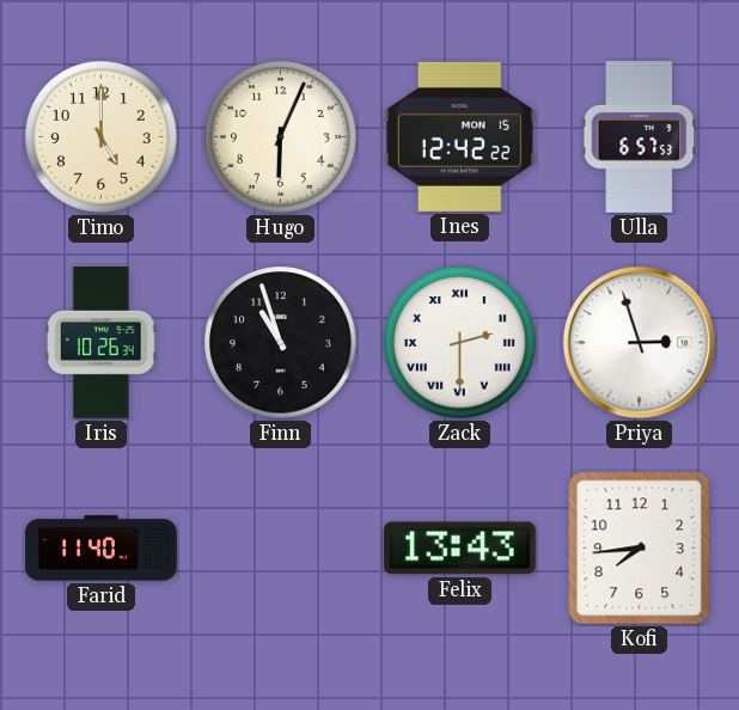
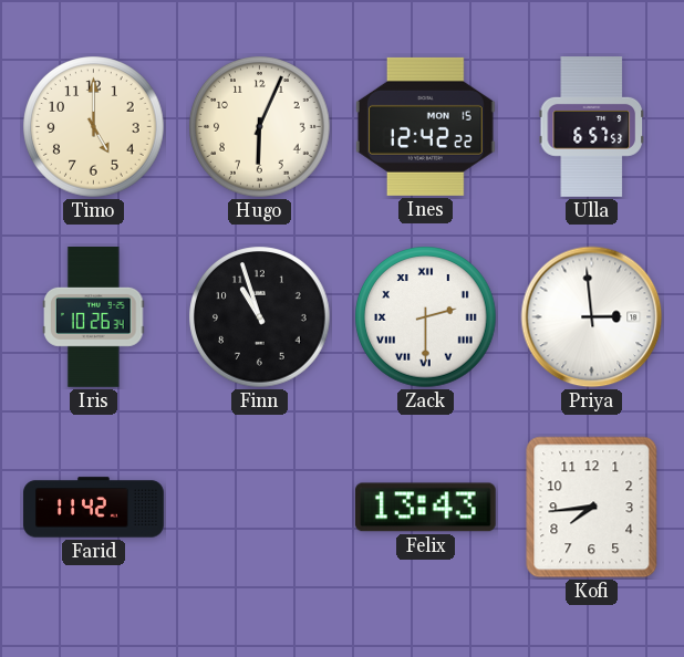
Priya: 2:57 -> 2:59 (592, 317)
Farid: 11:40 -> 11:42 (94, 508)
